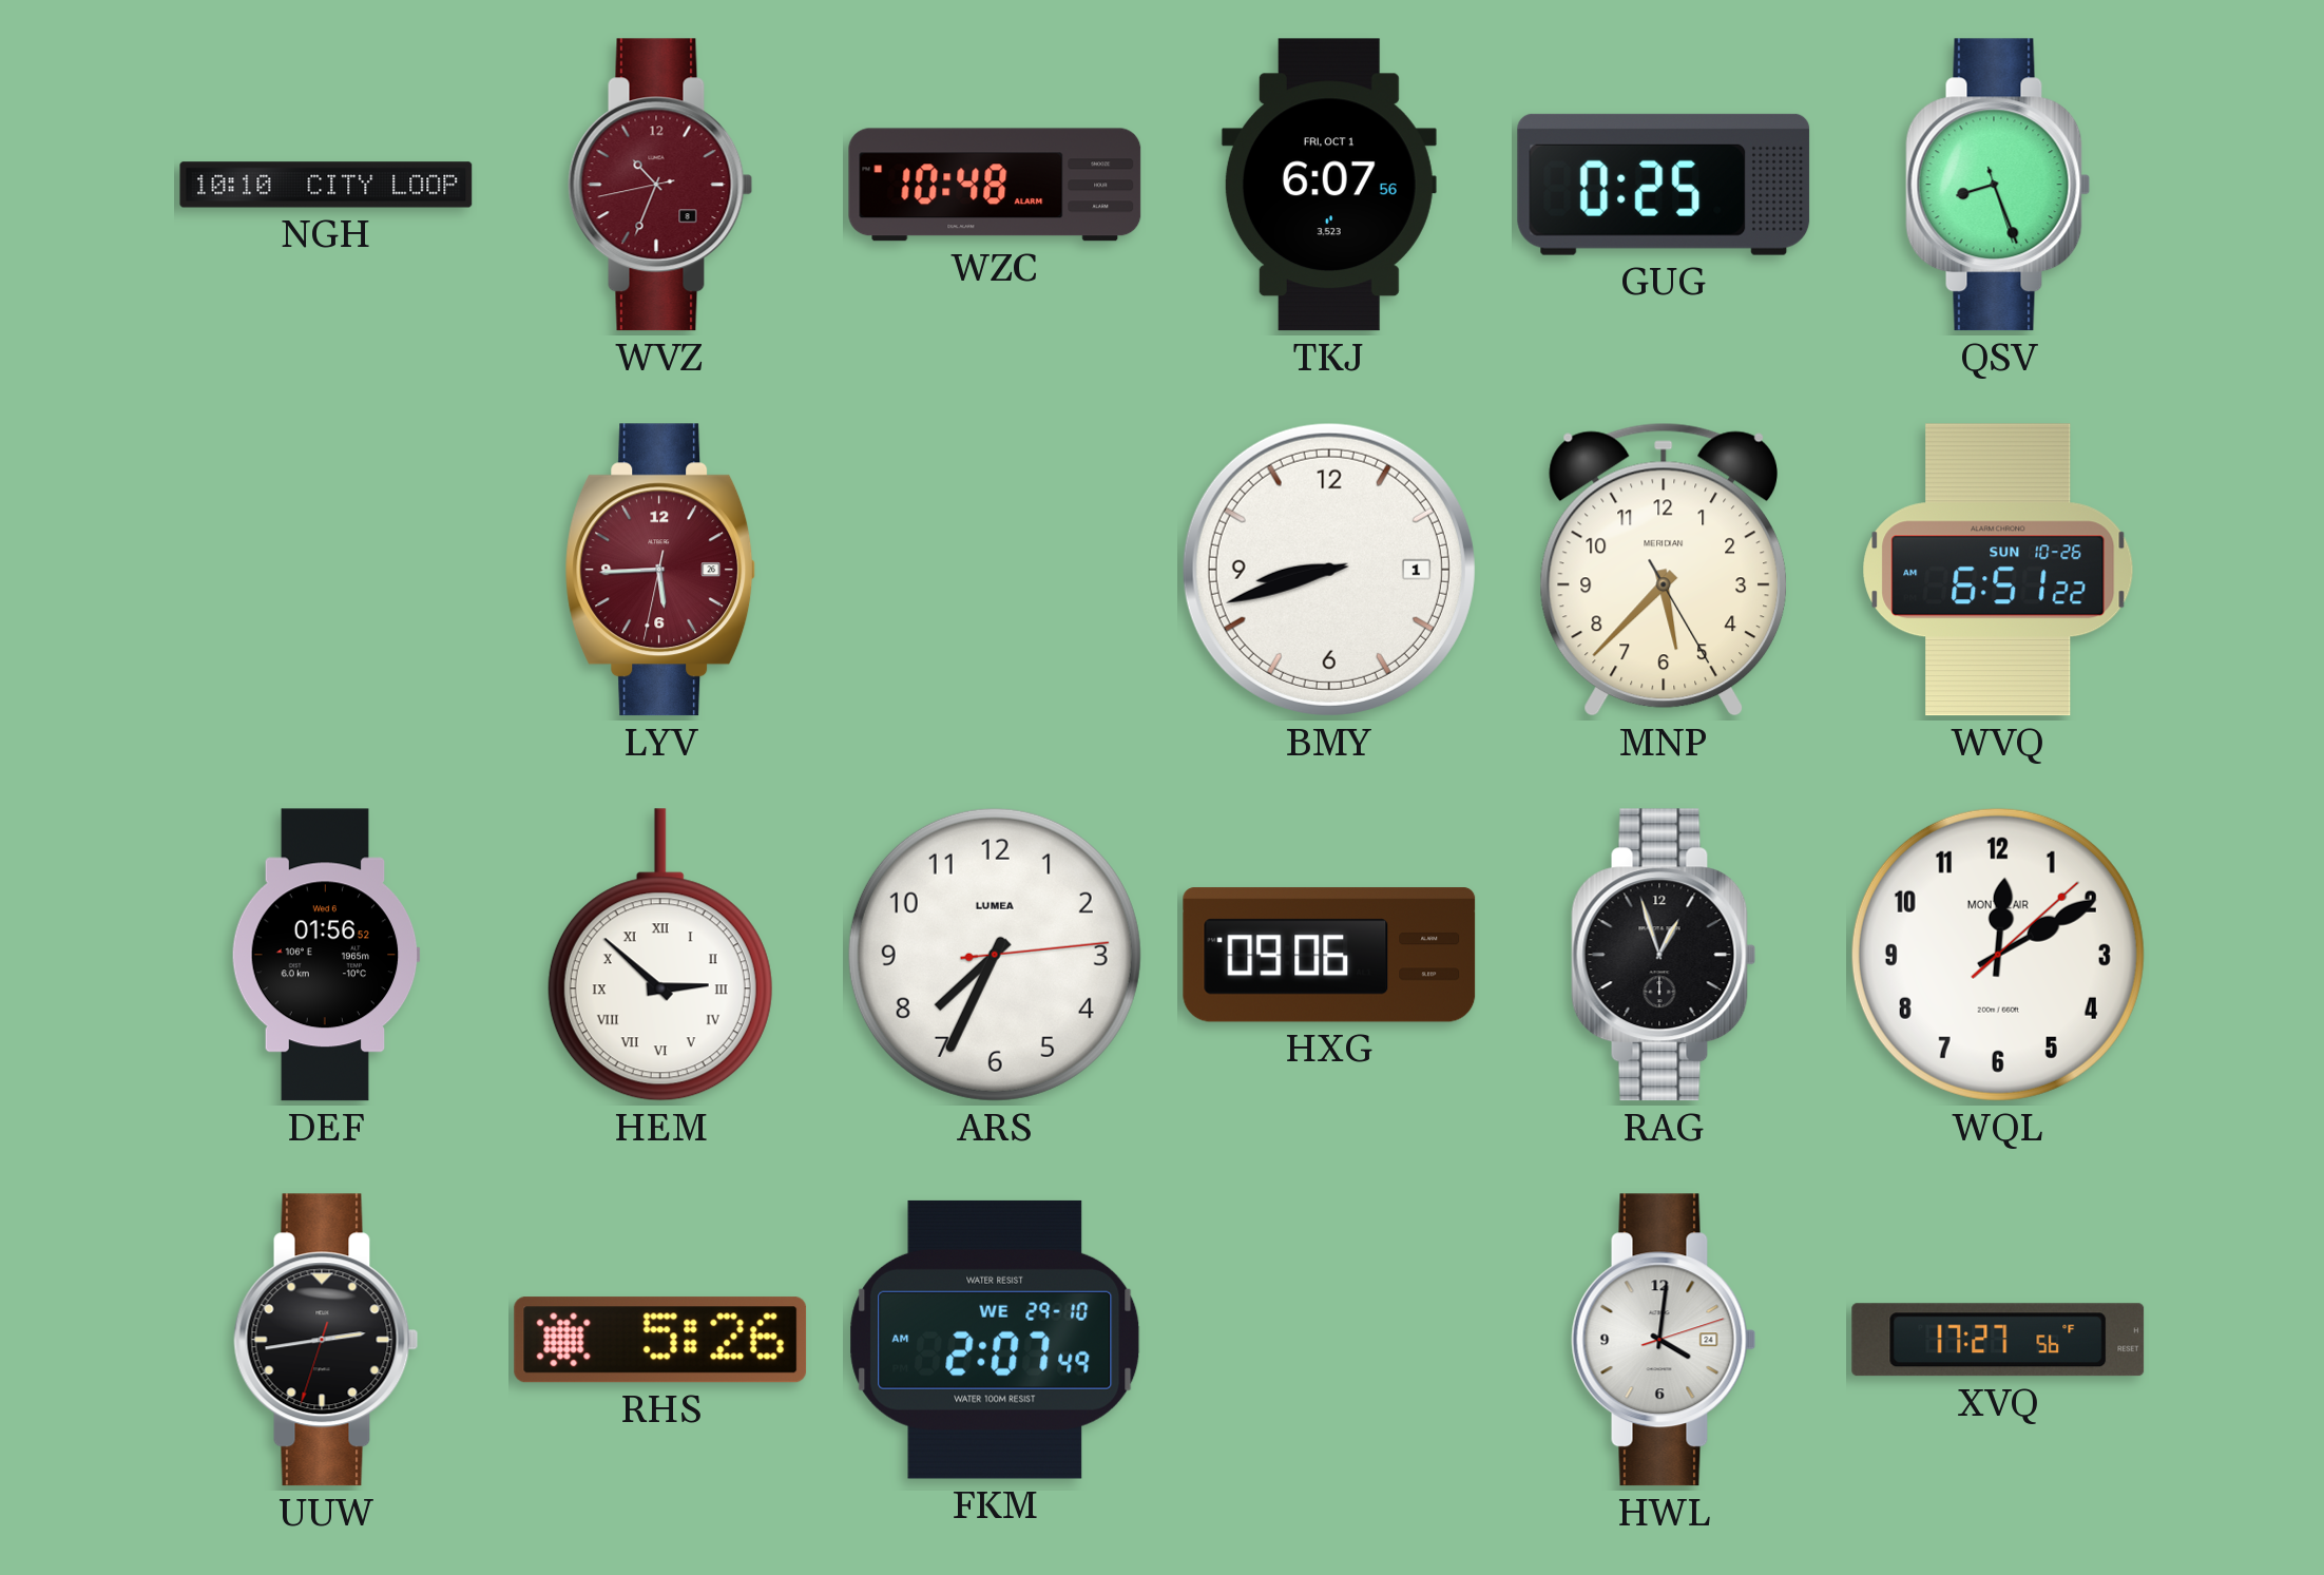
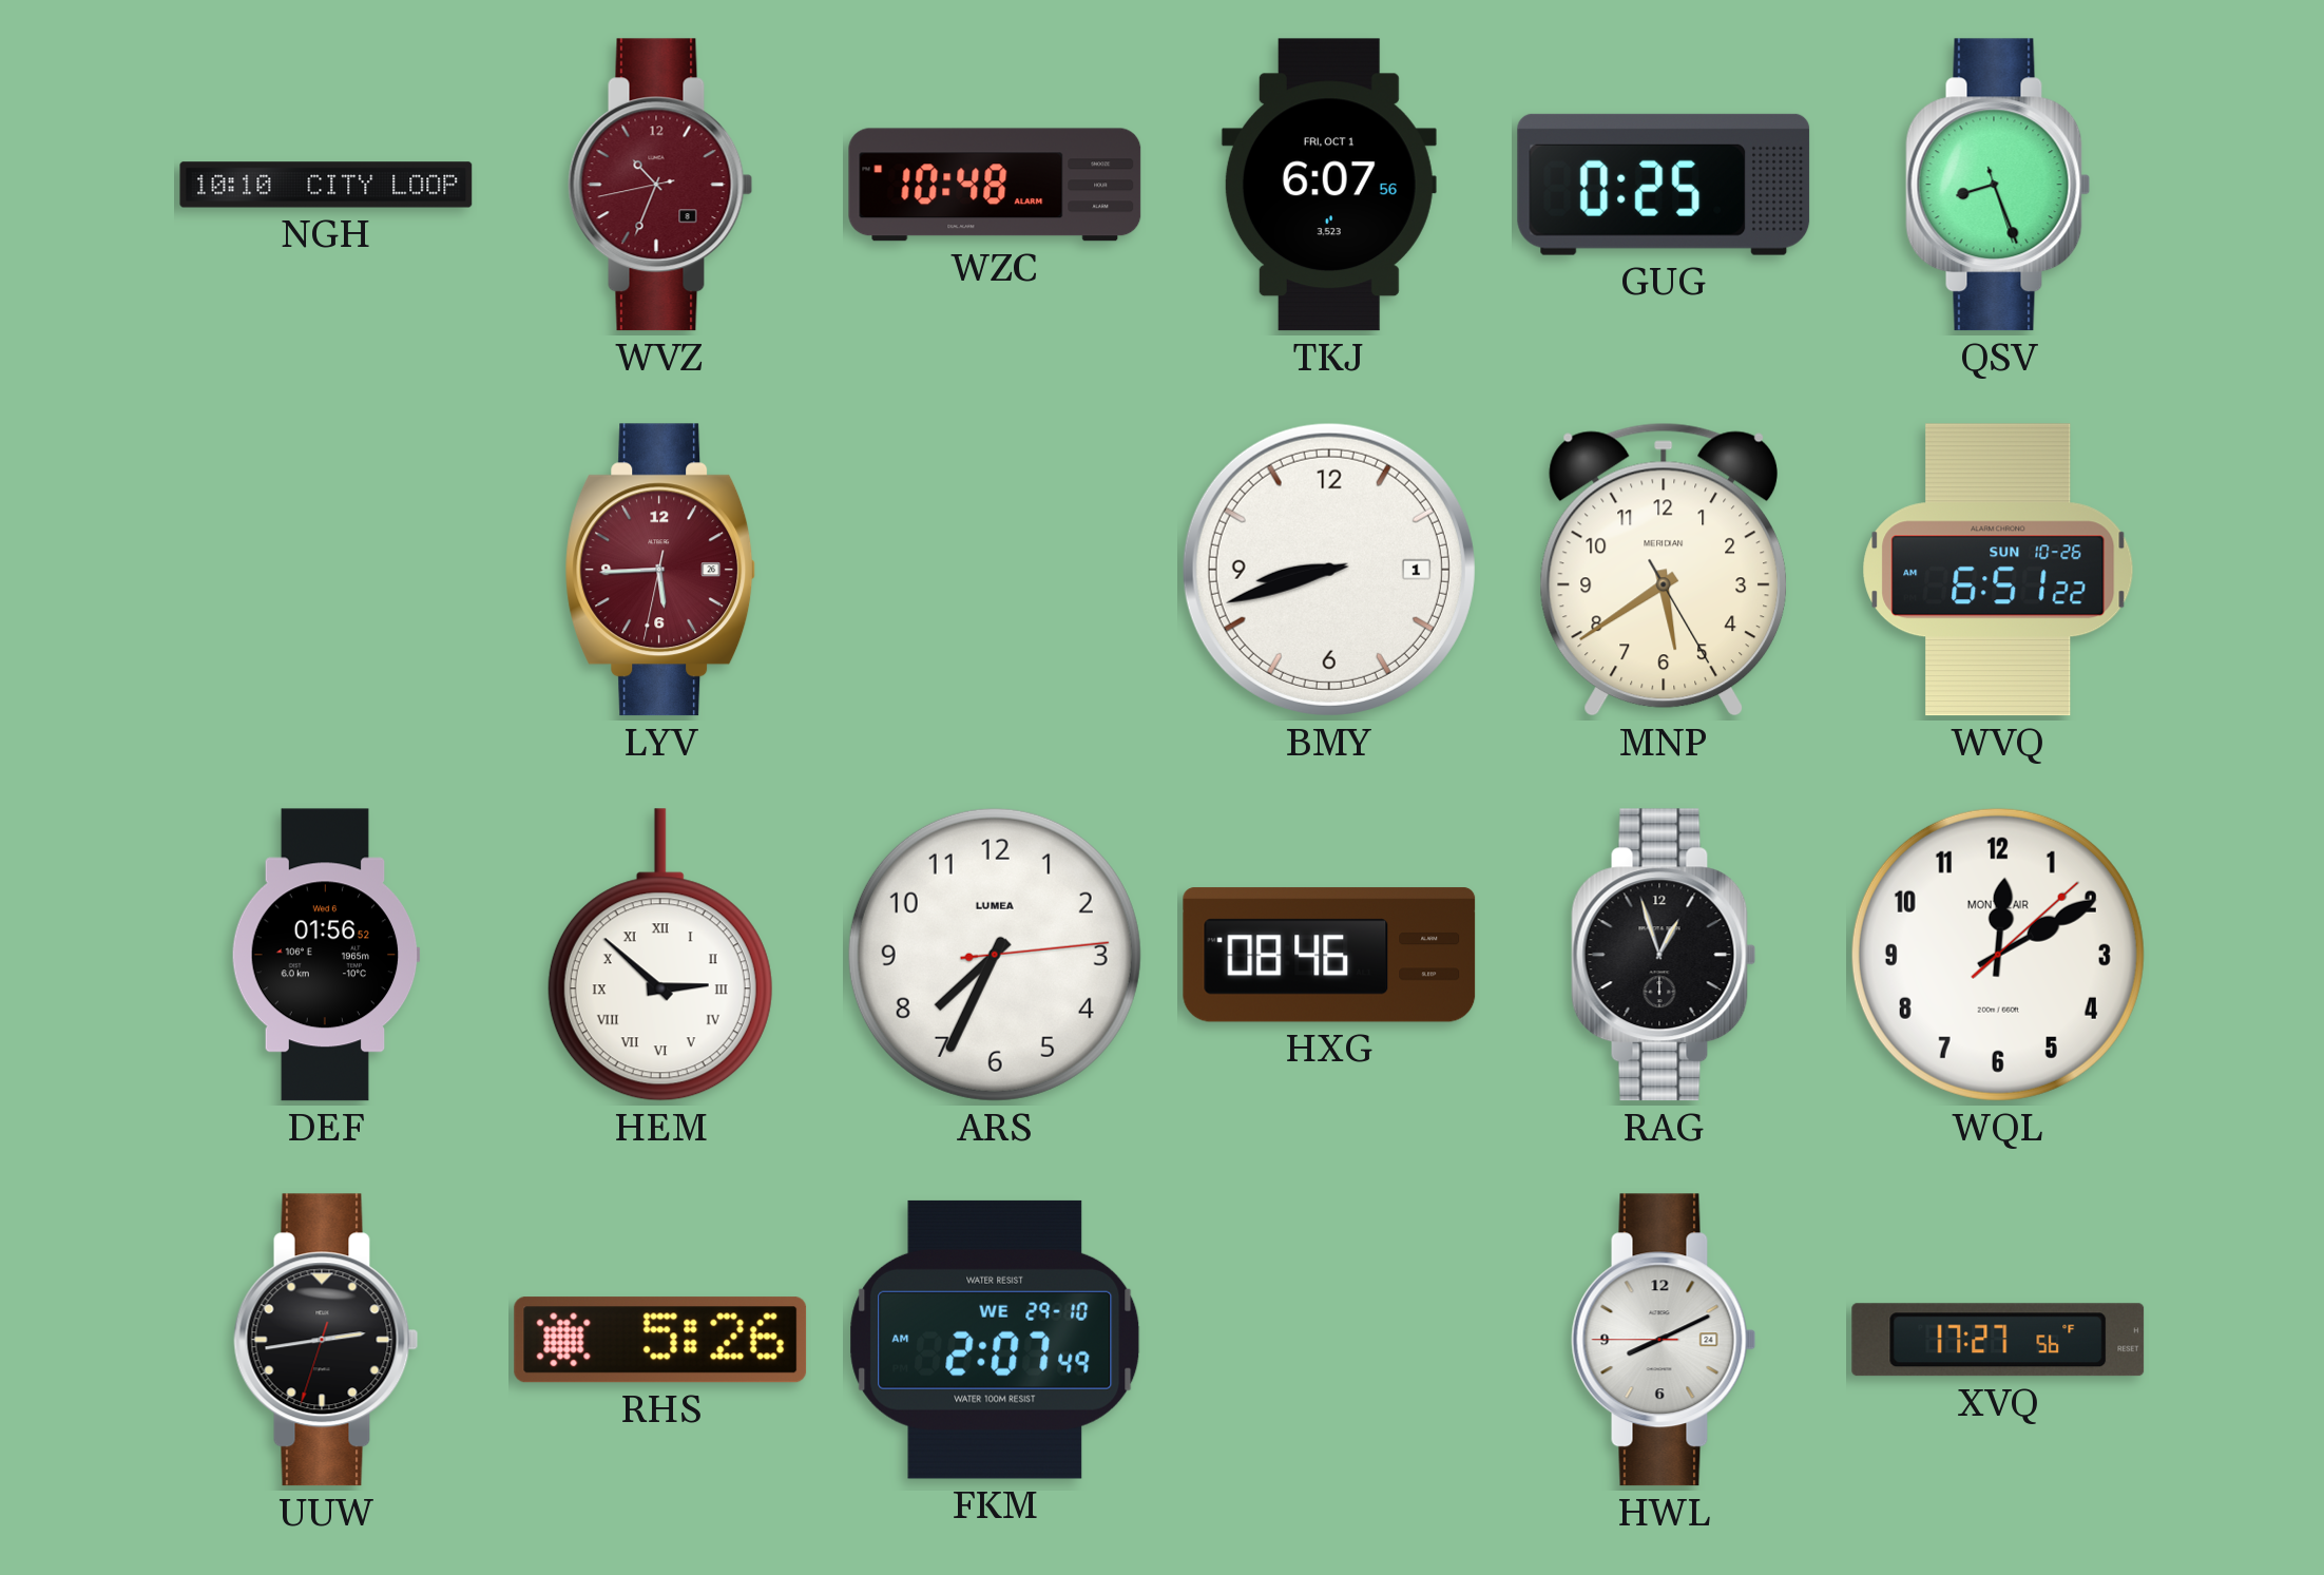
MNP: 5:37 -> 5:39 (1663, 570)
HXG: 09:06 -> 08:46 (1329, 955)
HWL: 4:01 -> 8:10 (1664, 1340)
